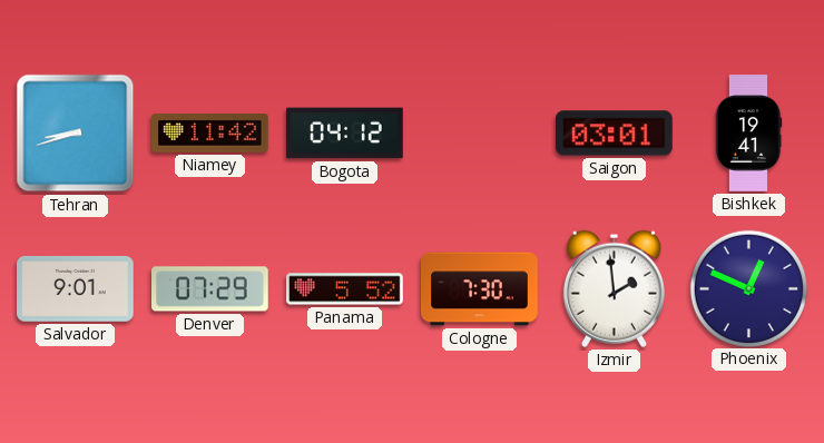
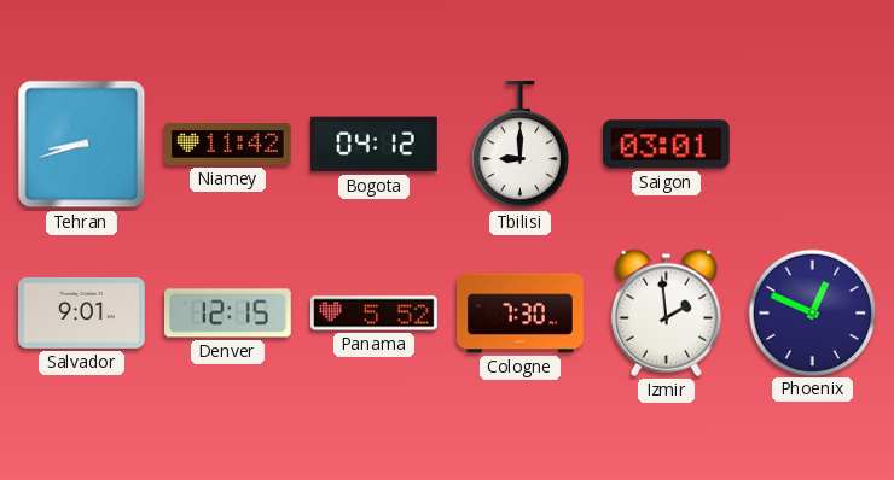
Tbilisi: none -> 9:00 (519, 145)
Bishkek: 19:41 -> none (748, 134)
Denver: 07:29 -> 12:15 (228, 314)
